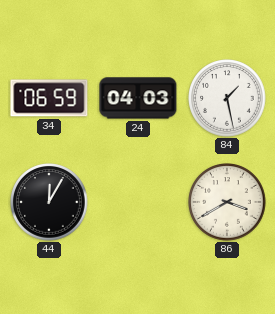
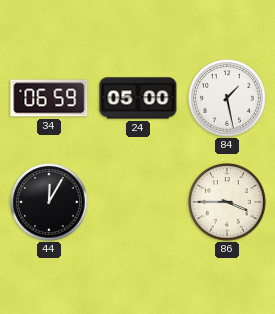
24: 04:03 -> 05:00 (138, 98)
86: 3:40 -> 3:45 (227, 202)
